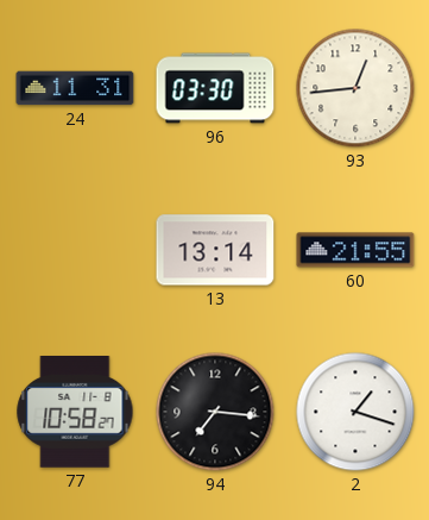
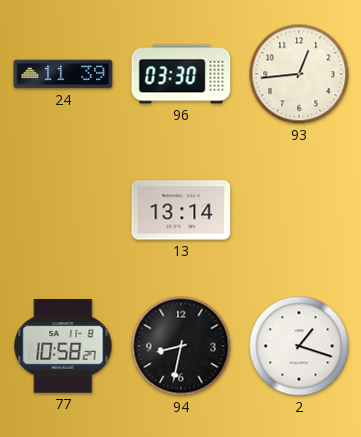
24: 11:31 -> 11:39 (63, 74)
60: 21:55 -> none (355, 250)
94: 7:16 -> 8:32 (181, 346)
